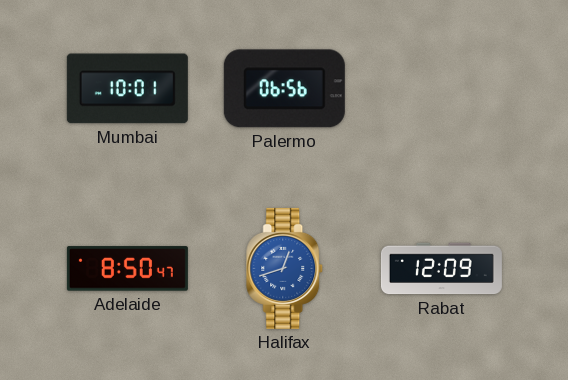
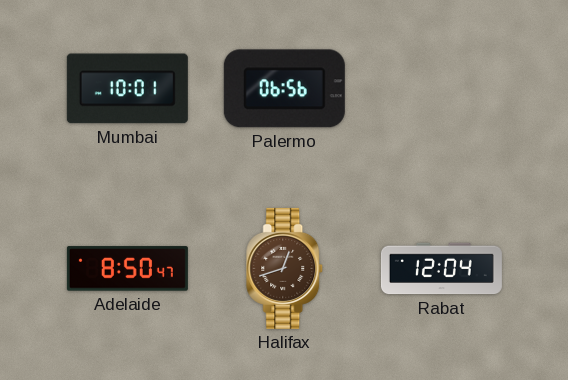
Halifax dial: blue -> brown (285, 268)
Rabat: 12:09 -> 12:04 (441, 269)
